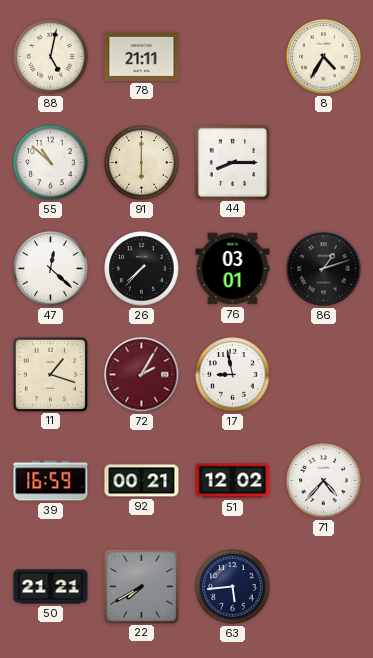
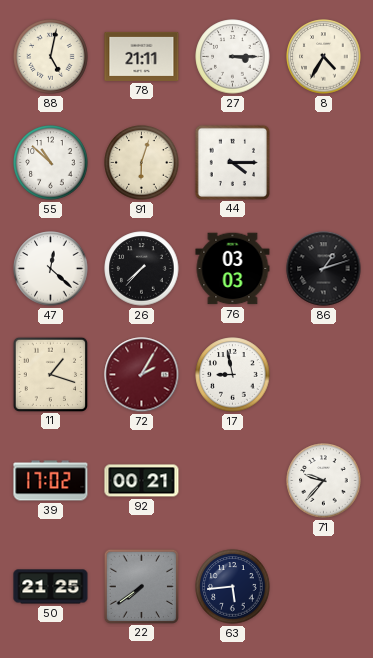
27: none -> 3:15 (233, 57)
91: 6:00 -> 6:03 (142, 163)
44: 8:15 -> 4:15 (232, 162)
76: 03:01 -> 03:03 (233, 269)
39: 16:59 -> 17:02 (51, 481)
51: 12:02 -> none (233, 481)
71: 4:37 -> 9:37 (324, 481)
50: 21:21 -> 21:25 (51, 587)
22: 7:40 -> 7:39 (141, 586)
